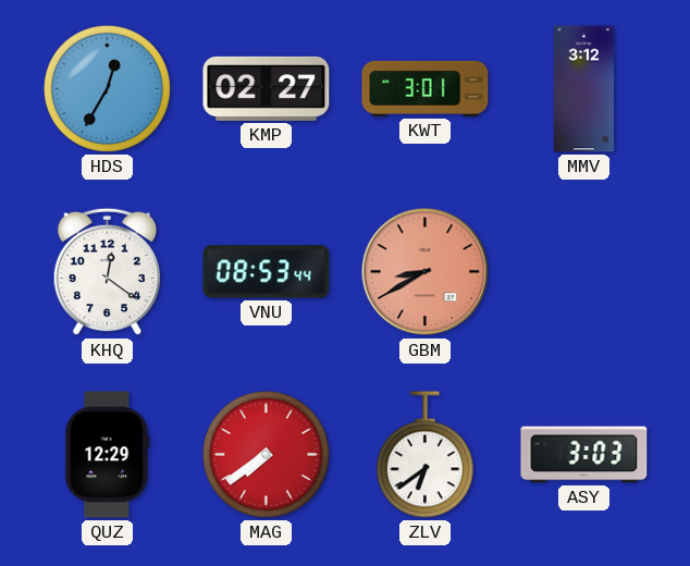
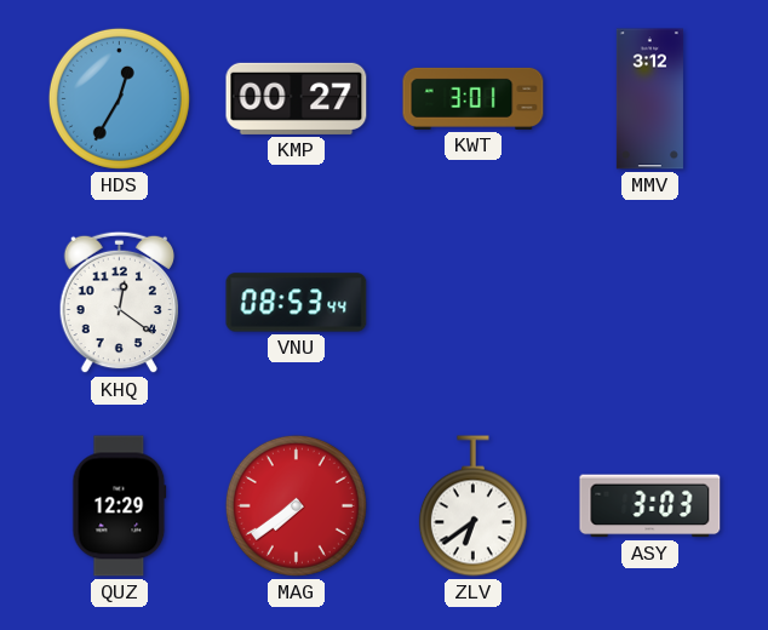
KMP: 02:27 -> 00:27 (297, 98)
GBM: 8:40 -> none (426, 272)
